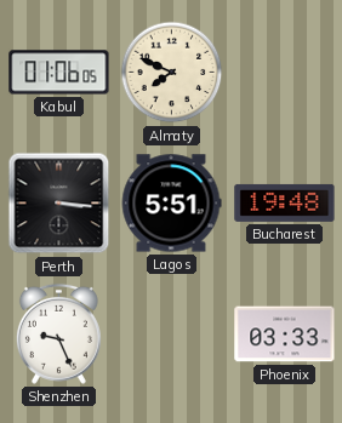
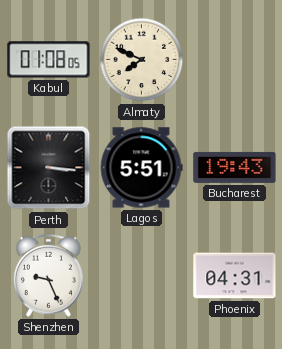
Kabul: 01:06 -> 01:08 (49, 60)
Bucharest: 19:48 -> 19:43 (235, 167)
Phoenix: 03:33 -> 04:31 (235, 276)
